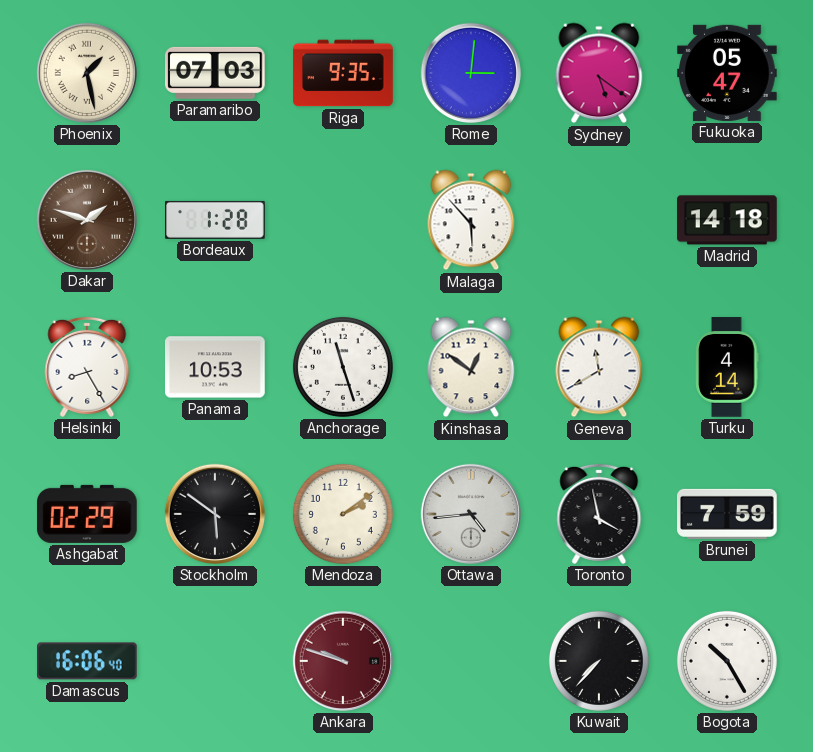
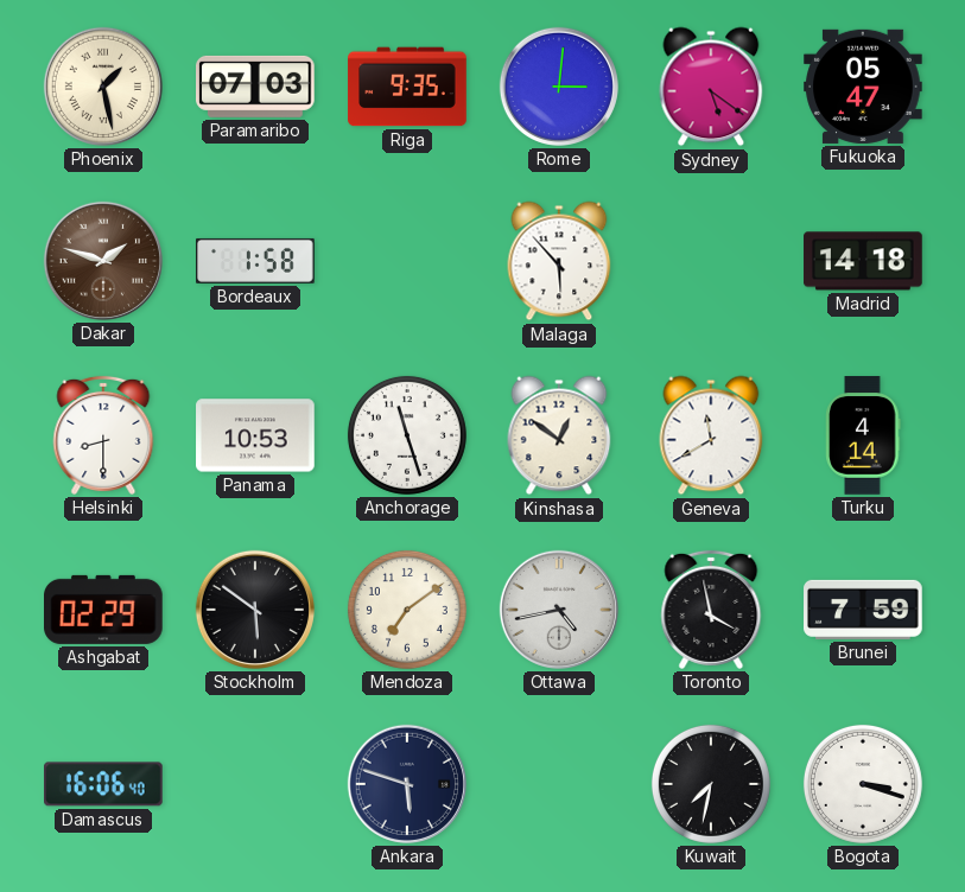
Bordeaux: 1:28 -> 1:58 (255, 261)
Helsinki: 8:25 -> 8:30 (103, 435)
Mendoza: 2:09 -> 7:09 (407, 610)
Ottawa: 4:44 -> 4:43 (559, 610)
Ankara: 9:48 -> 5:48 (407, 784)
Ankara dial: burgundy -> navy (407, 784)
Kuwait: 7:37 -> 7:32 (711, 784)
Bogota: 10:25 -> 3:18 (863, 784)
